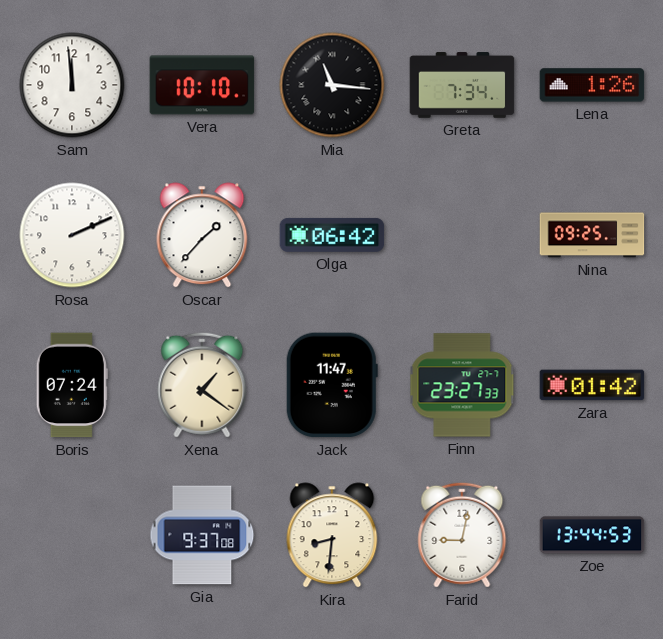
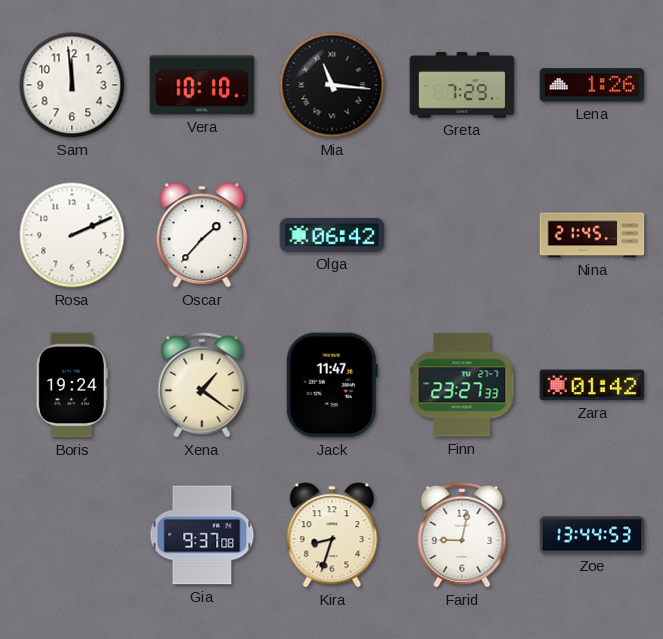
Greta: 7:34 -> 7:29 (462, 85)
Nina: 09:25 -> 21:45 (592, 235)
Boris: 07:24 -> 19:24 (72, 385)
Kira: 8:31 -> 8:33 (332, 535)
